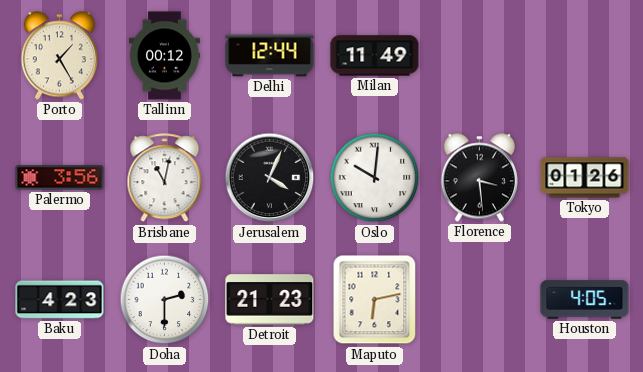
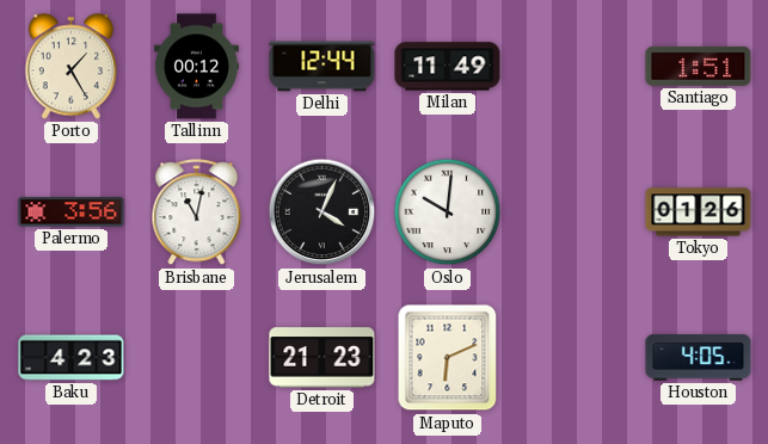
Santiago: none -> 1:51 (699, 66)
Florence: 3:29 -> none (479, 178)
Doha: 2:30 -> none (165, 300)
Maputo: 6:13 -> 6:11 (448, 358)
